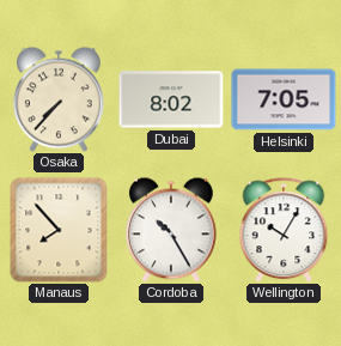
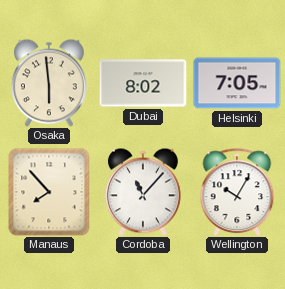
Osaka: 7:37 -> 5:59 (49, 83)
Cordoba: 10:25 -> 11:07 (143, 192)
